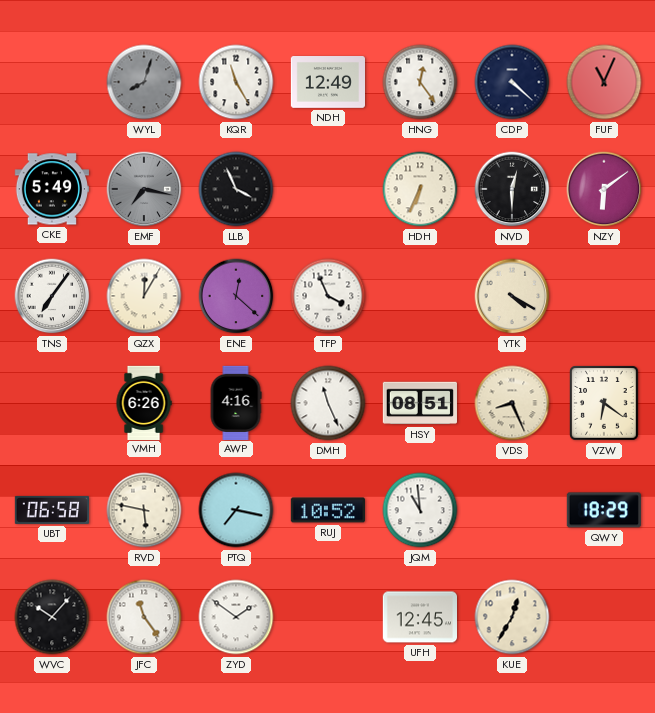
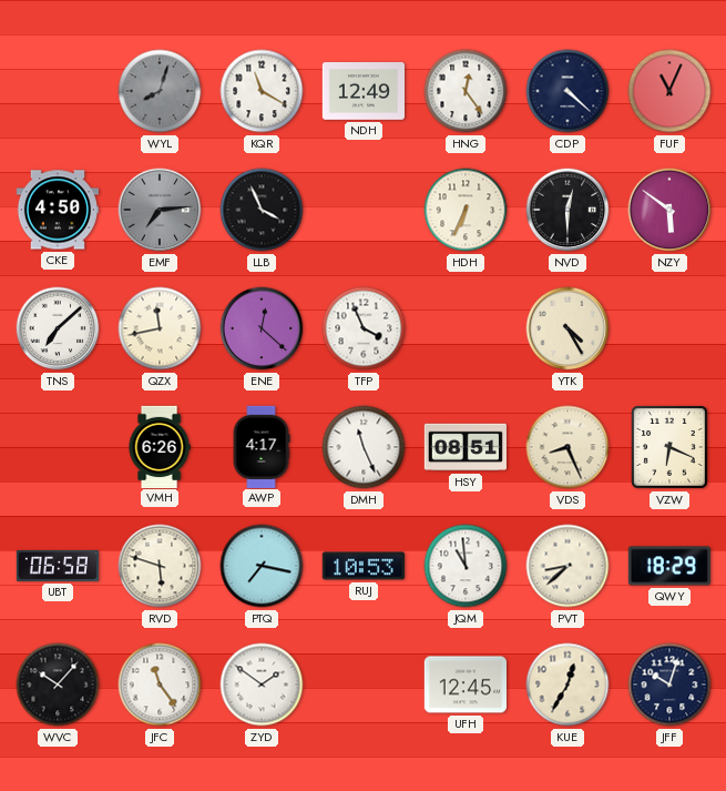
KQR: 11:25 -> 11:20 (262, 91)
CKE: 5:49 -> 4:50 (57, 210)
EMF: 7:17 -> 7:14 (160, 210)
NZY: 6:09 -> 5:51 (669, 210)
TNS: 7:06 -> 7:08 (58, 328)
QZX: 12:05 -> 11:43 (160, 328)
YTK: 4:20 -> 4:25 (567, 328)
AWP: 4:16 -> 4:17 (262, 446)
VZW: 6:21 -> 6:19 (669, 447)
RVD: 5:47 -> 5:48 (160, 566)
RUJ: 10:52 -> 10:53 (362, 566)
PVT: none -> 8:38 (567, 566)
JFF: none -> 10:03 (669, 684)
